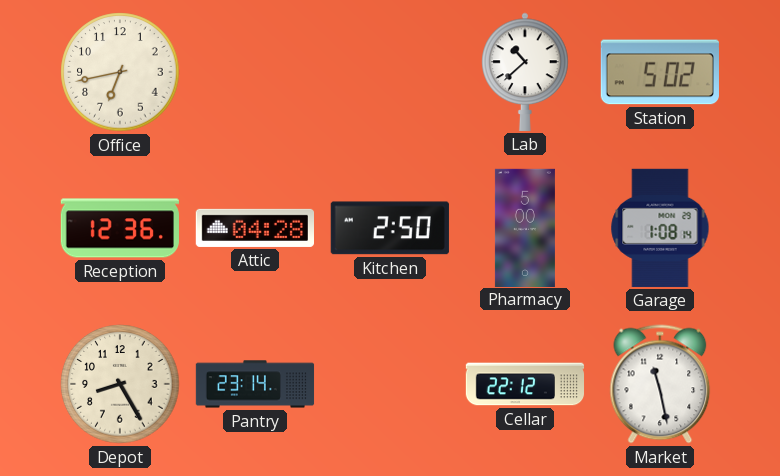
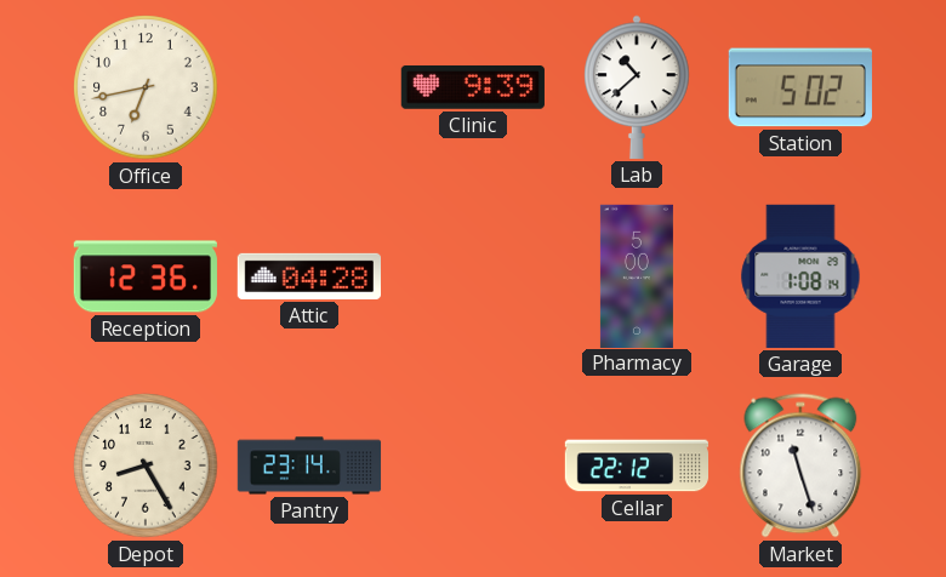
Clinic: none -> 9:39 (473, 87)
Kitchen: 2:50 -> none (390, 228)
Market: 11:28 -> 11:27 (800, 465)
